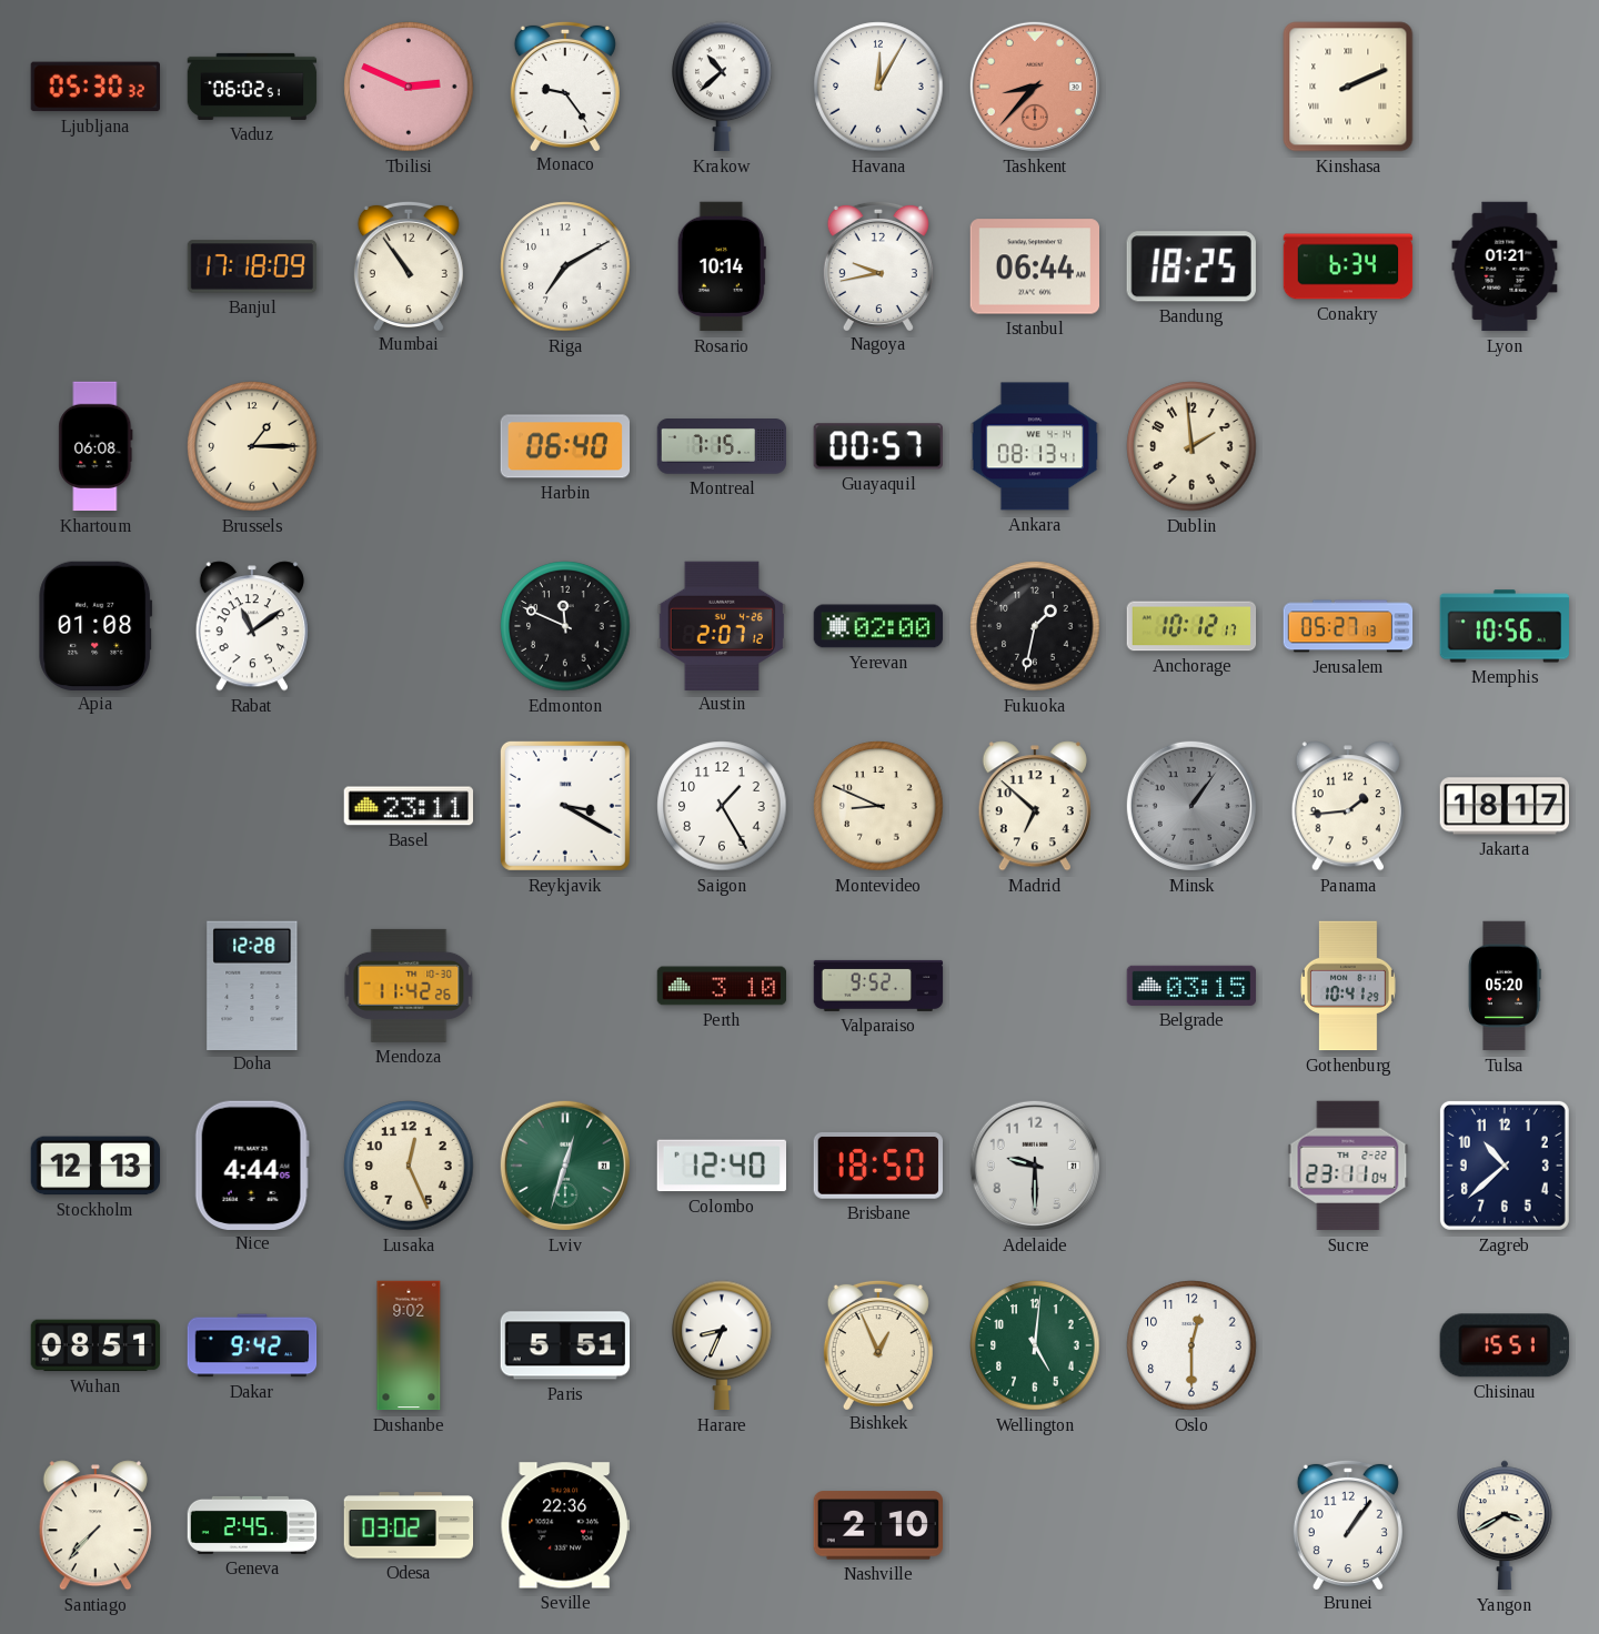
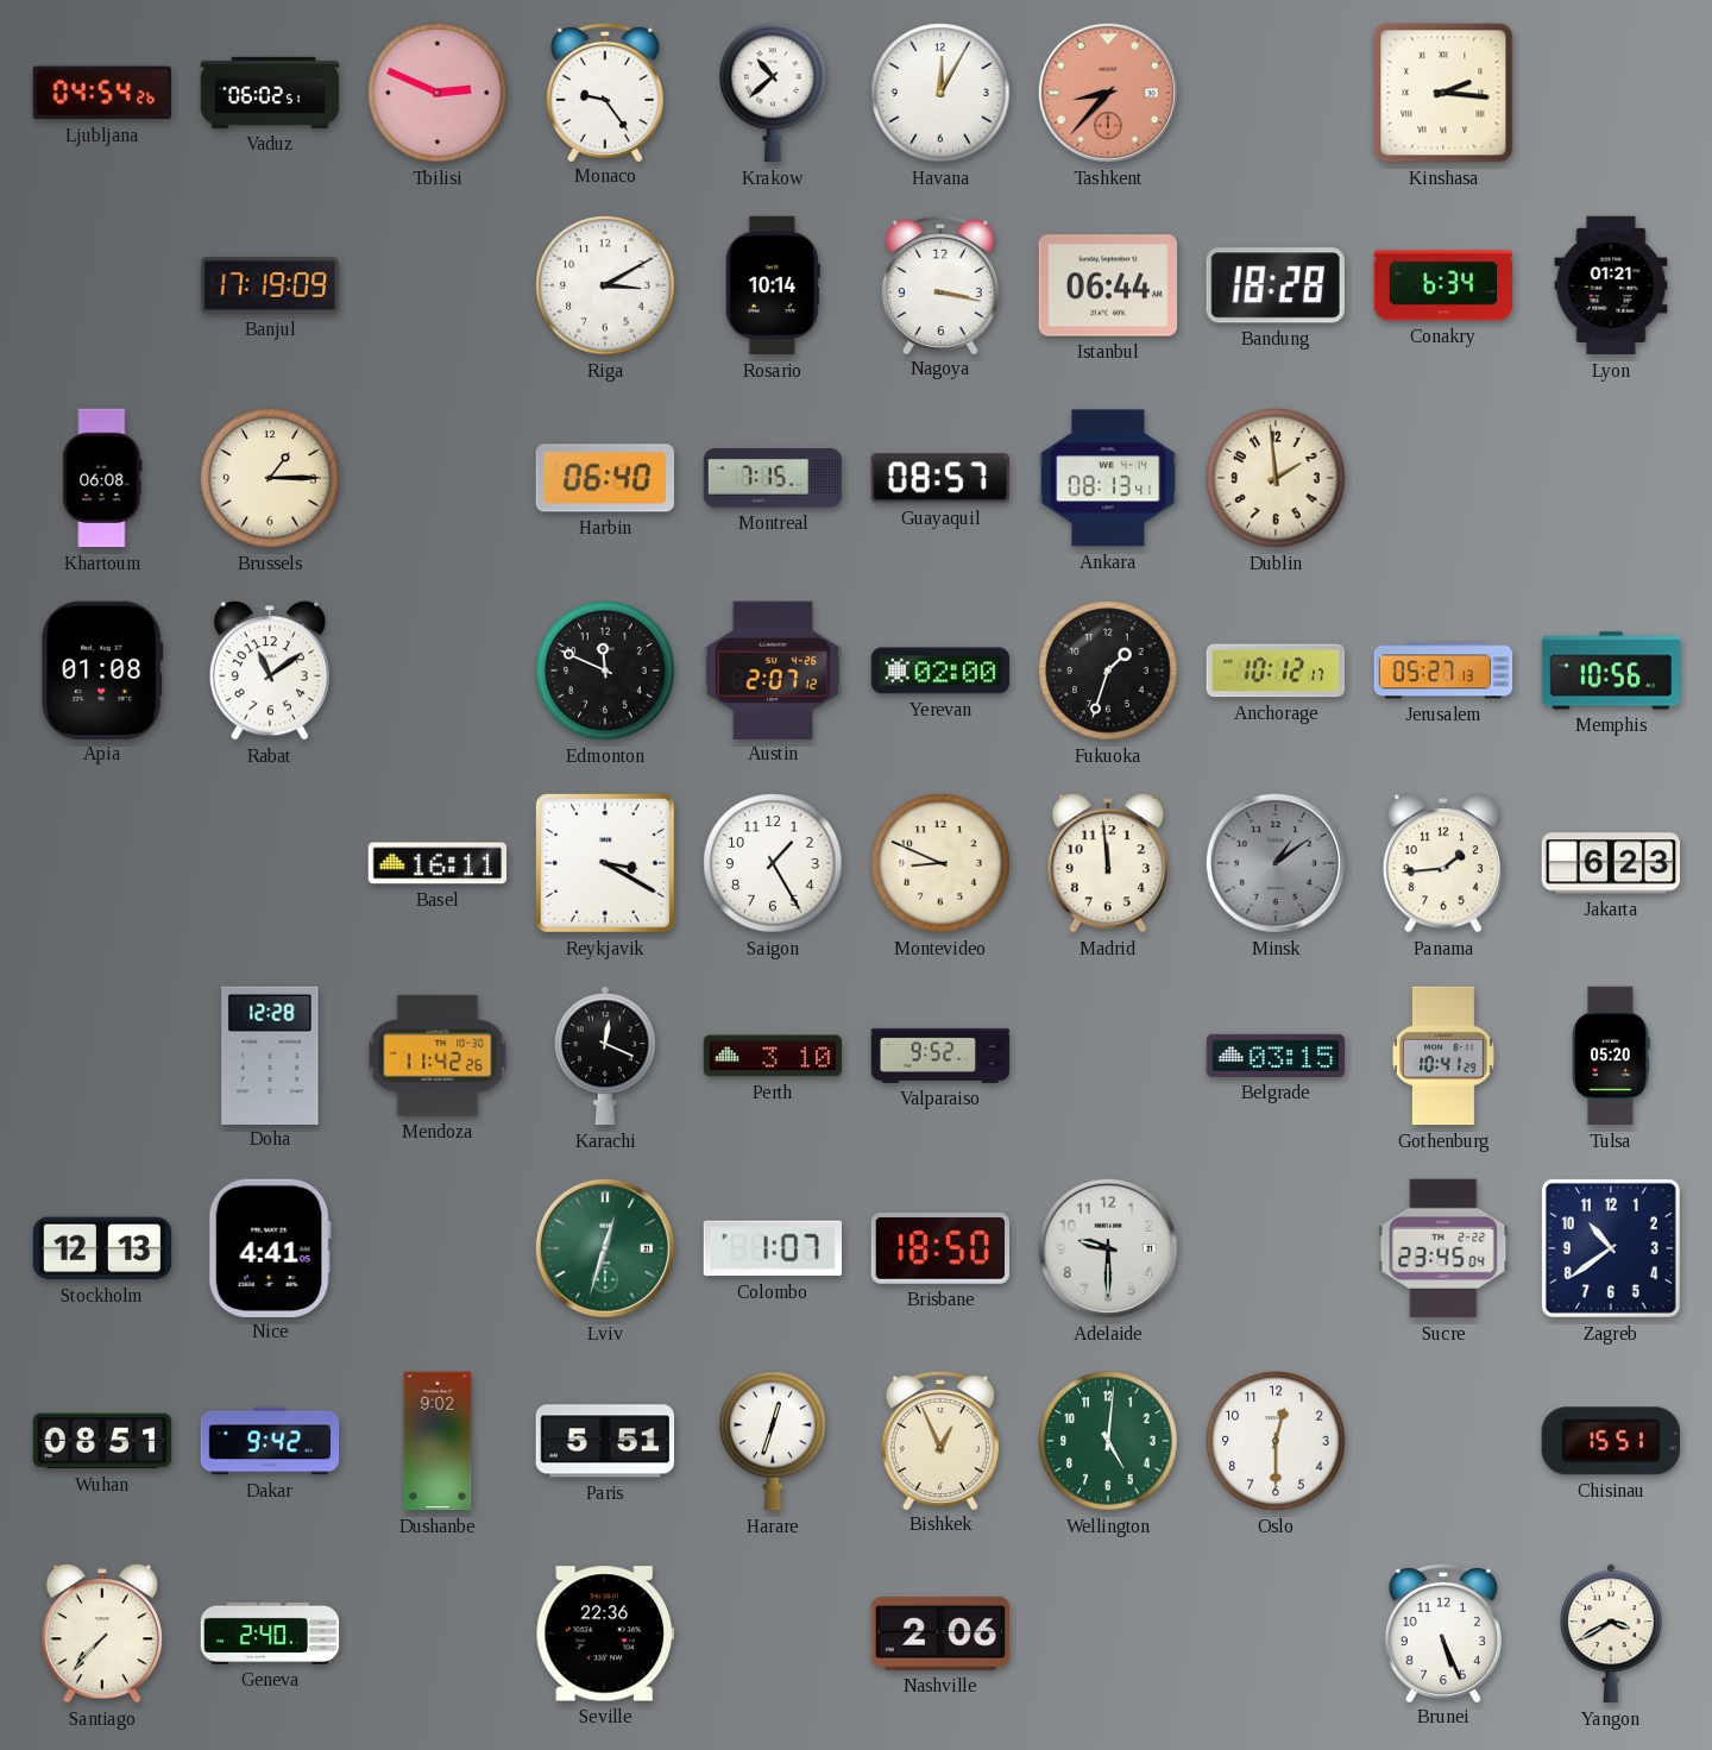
Ljubljana: 05:30 -> 04:54 (101, 93)
Kinshasa: 2:11 -> 2:16 (1443, 93)
Banjul: 17:18 -> 17:19 (270, 285)
Mumbai: 10:54 -> none (409, 265)
Riga: 7:10 -> 3:10 (605, 285)
Nagoya: 9:43 -> 3:17 (940, 284)
Bandung: 18:25 -> 18:28 (1276, 285)
Guayaquil: 00:57 -> 08:57 (940, 478)
Fukuoka: 1:32 -> 1:33 (1108, 671)
Basel: 23:11 -> 16:11 (438, 863)
Madrid: 6:52 -> 11:59 (1108, 863)
Minsk: 1:06 -> 1:09 (1276, 863)
Jakarta: 18:17 -> 6:23 (1611, 863)
Karachi: none -> 12:19 (606, 1056)
Nice: 4:44 -> 4:41 (270, 1247)
Lusaka: 12:26 -> none (409, 1166)
Colombo: 12:40 -> 1:07 (772, 1248)
Sucre: 23:11 -> 23:45 (1443, 1248)
Zagreb: 10:38 -> 10:39 (1611, 1248)
Harare: 8:34 -> 12:33 (773, 1441)
Geneva: 2:45 -> 2:40 (270, 1633)
Odesa: 03:02 -> none (409, 1525)
Nashville: 2:10 -> 2:06 (939, 1633)
Brunei: 1:06 -> 5:26 (1443, 1632)
